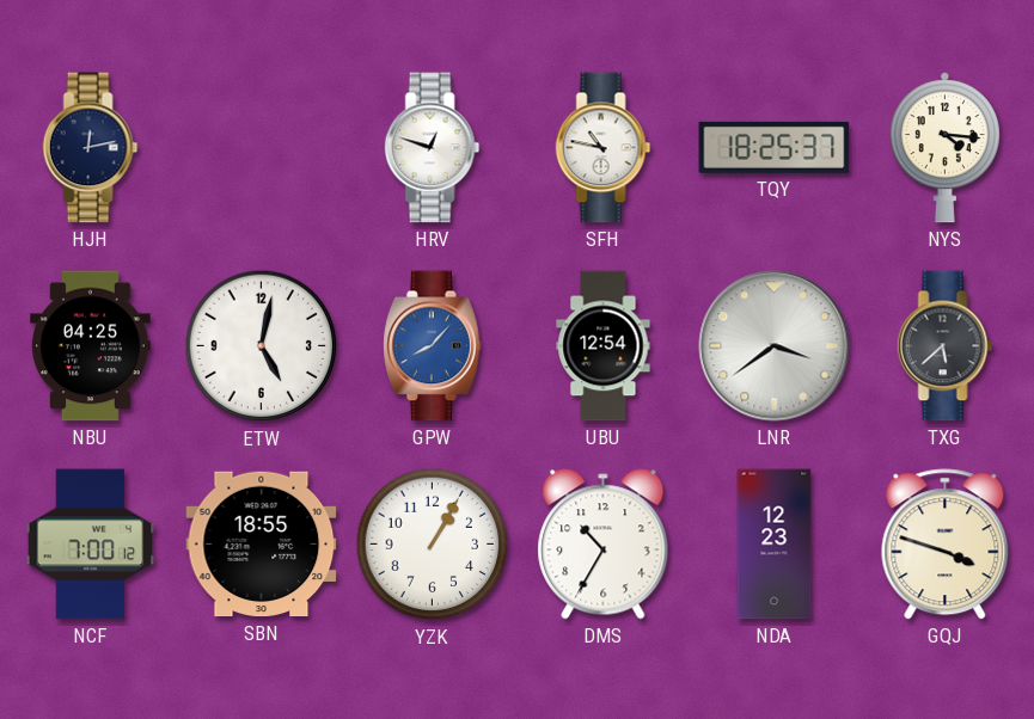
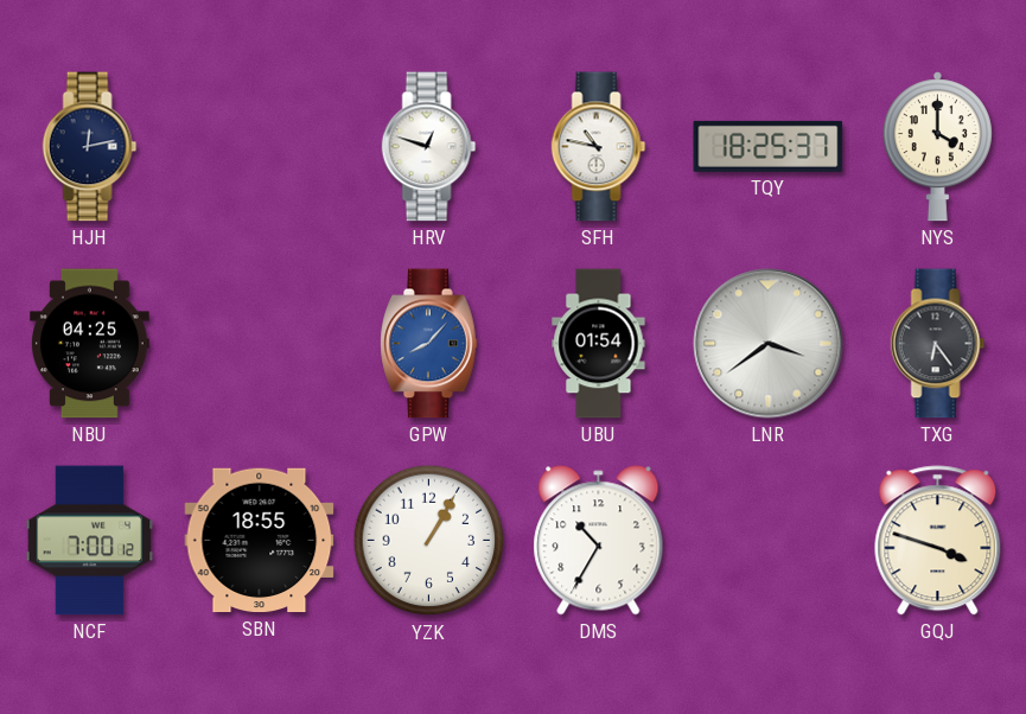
NYS: 4:16 -> 4:00 (937, 147)
ETW: 5:02 -> none (262, 346)
UBU: 12:54 -> 01:54 (599, 344)
TXG: 5:38 -> 6:24 (938, 344)
NDA: 12:23 -> none (775, 545)
